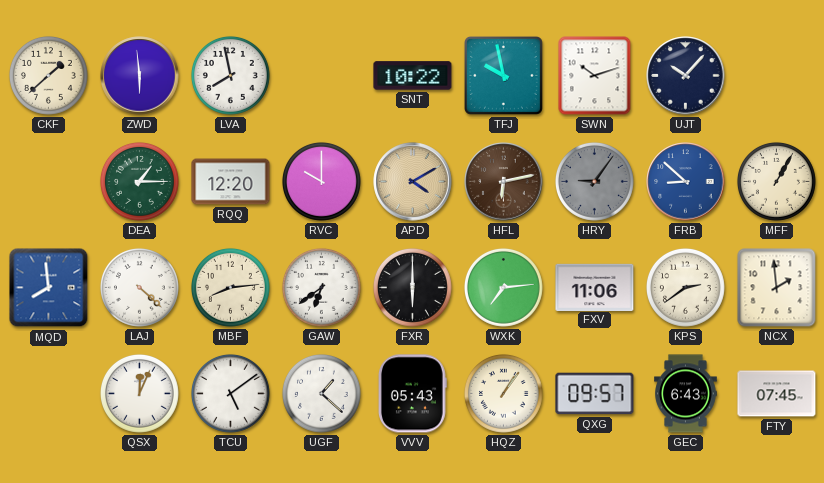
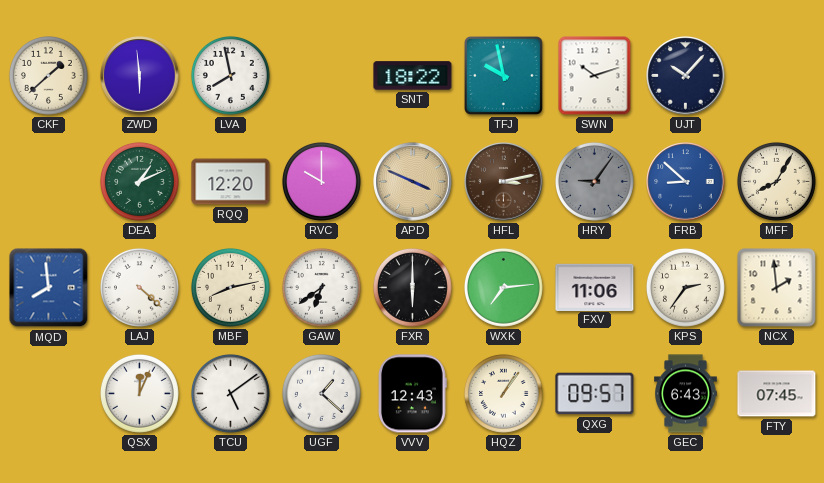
SNT: 10:22 -> 18:22 (413, 76)
DEA: 1:15 -> 1:11 (139, 181)
APD: 4:10 -> 3:49 (413, 182)
HFL: 6:13 -> 3:13 (504, 182)
MFF: 1:05 -> 8:05 (776, 181)
MBF: 8:14 -> 8:13 (230, 287)
KPS: 2:39 -> 2:36 (685, 287)
VVV: 05:43 -> 12:43 (413, 394)
